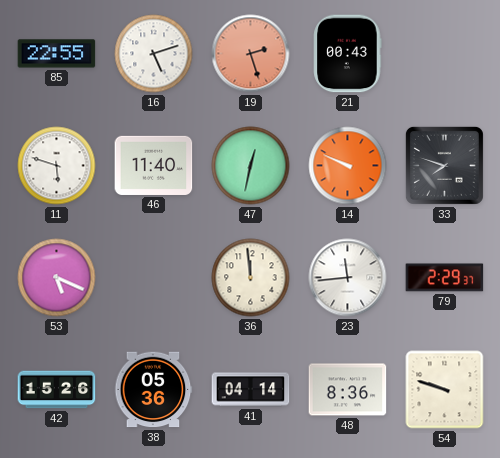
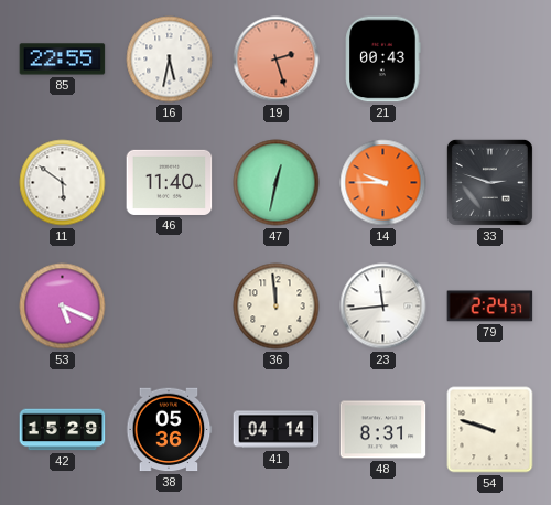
16: 5:12 -> 5:32 (170, 60)
11: 5:48 -> 5:51 (63, 183)
14: 9:49 -> 9:45 (383, 183)
33: 7:48 -> 2:48 (489, 182)
79: 2:29 -> 2:24 (490, 307)
42: 15:26 -> 15:29 (63, 430)
48: 8:36 -> 8:31 (383, 430)
